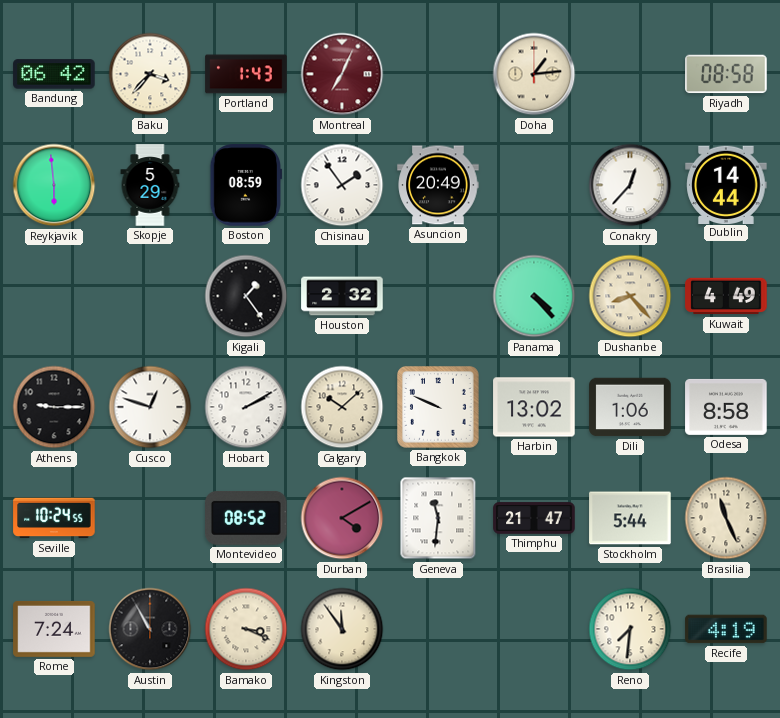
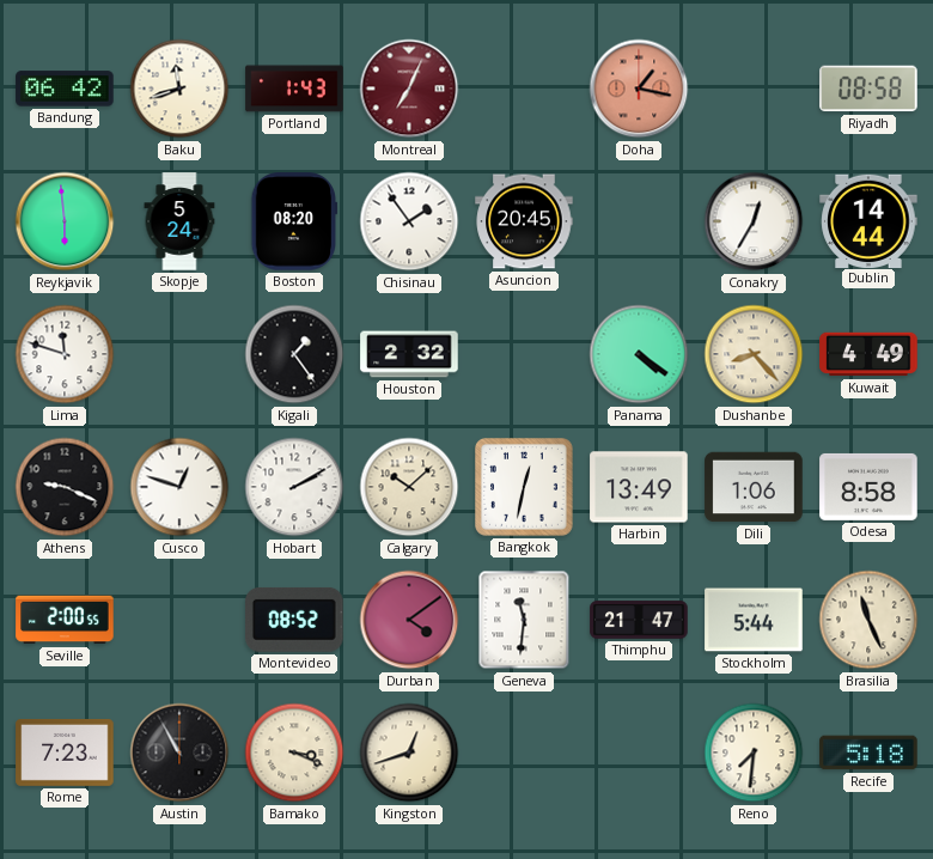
Baku: 3:37 -> 11:42 (179, 89)
Doha: 1:14 -> 1:17 (639, 89)
Doha dial: cream -> salmon (639, 89)
Skopje: 5:29 -> 5:24 (179, 221)
Boston: 08:59 -> 08:20 (294, 221)
Asuncion: 20:49 -> 20:45 (524, 221)
Conakry: 12:37 -> 12:35 (754, 221)
Lima: none -> 11:48 (65, 354)
Panama: 4:23 -> 4:21 (639, 354)
Athens: 9:15 -> 9:19 (65, 487)
Bangkok: 9:49 -> 12:32 (525, 488)
Harbin: 13:02 -> 13:49 (639, 487)
Seville: 10:24 -> 2:00 (65, 620)
Durban: 4:10 -> 4:09 (409, 620)
Rome: 7:24 -> 7:23 (65, 753)
Kingston: 11:54 -> 12:42 (409, 753)
Recife: 4:19 -> 5:18 (868, 753)
